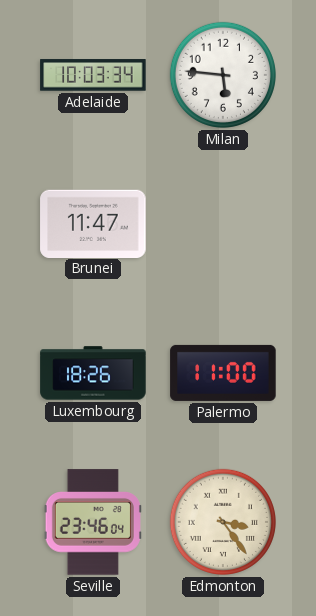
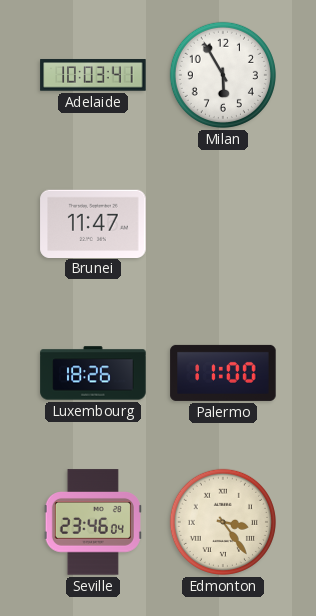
Adelaide: 10:03:34 -> 10:03:41 (93, 75)
Milan: 5:46 -> 5:55 (223, 75)
